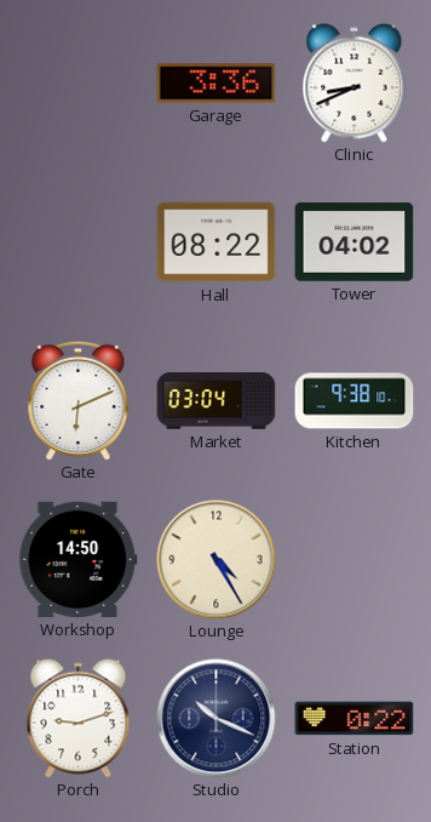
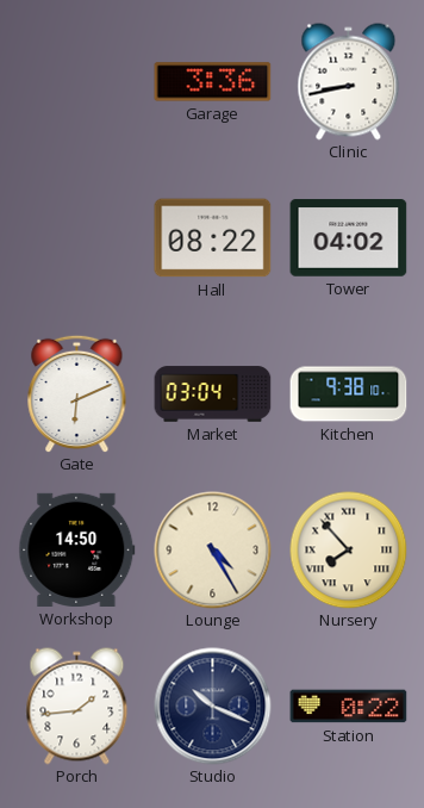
Clinic: 8:41 -> 8:43 (349, 82)
Nursery: none -> 7:53 (349, 551)
Porch: 9:12 -> 1:44 (77, 707)
